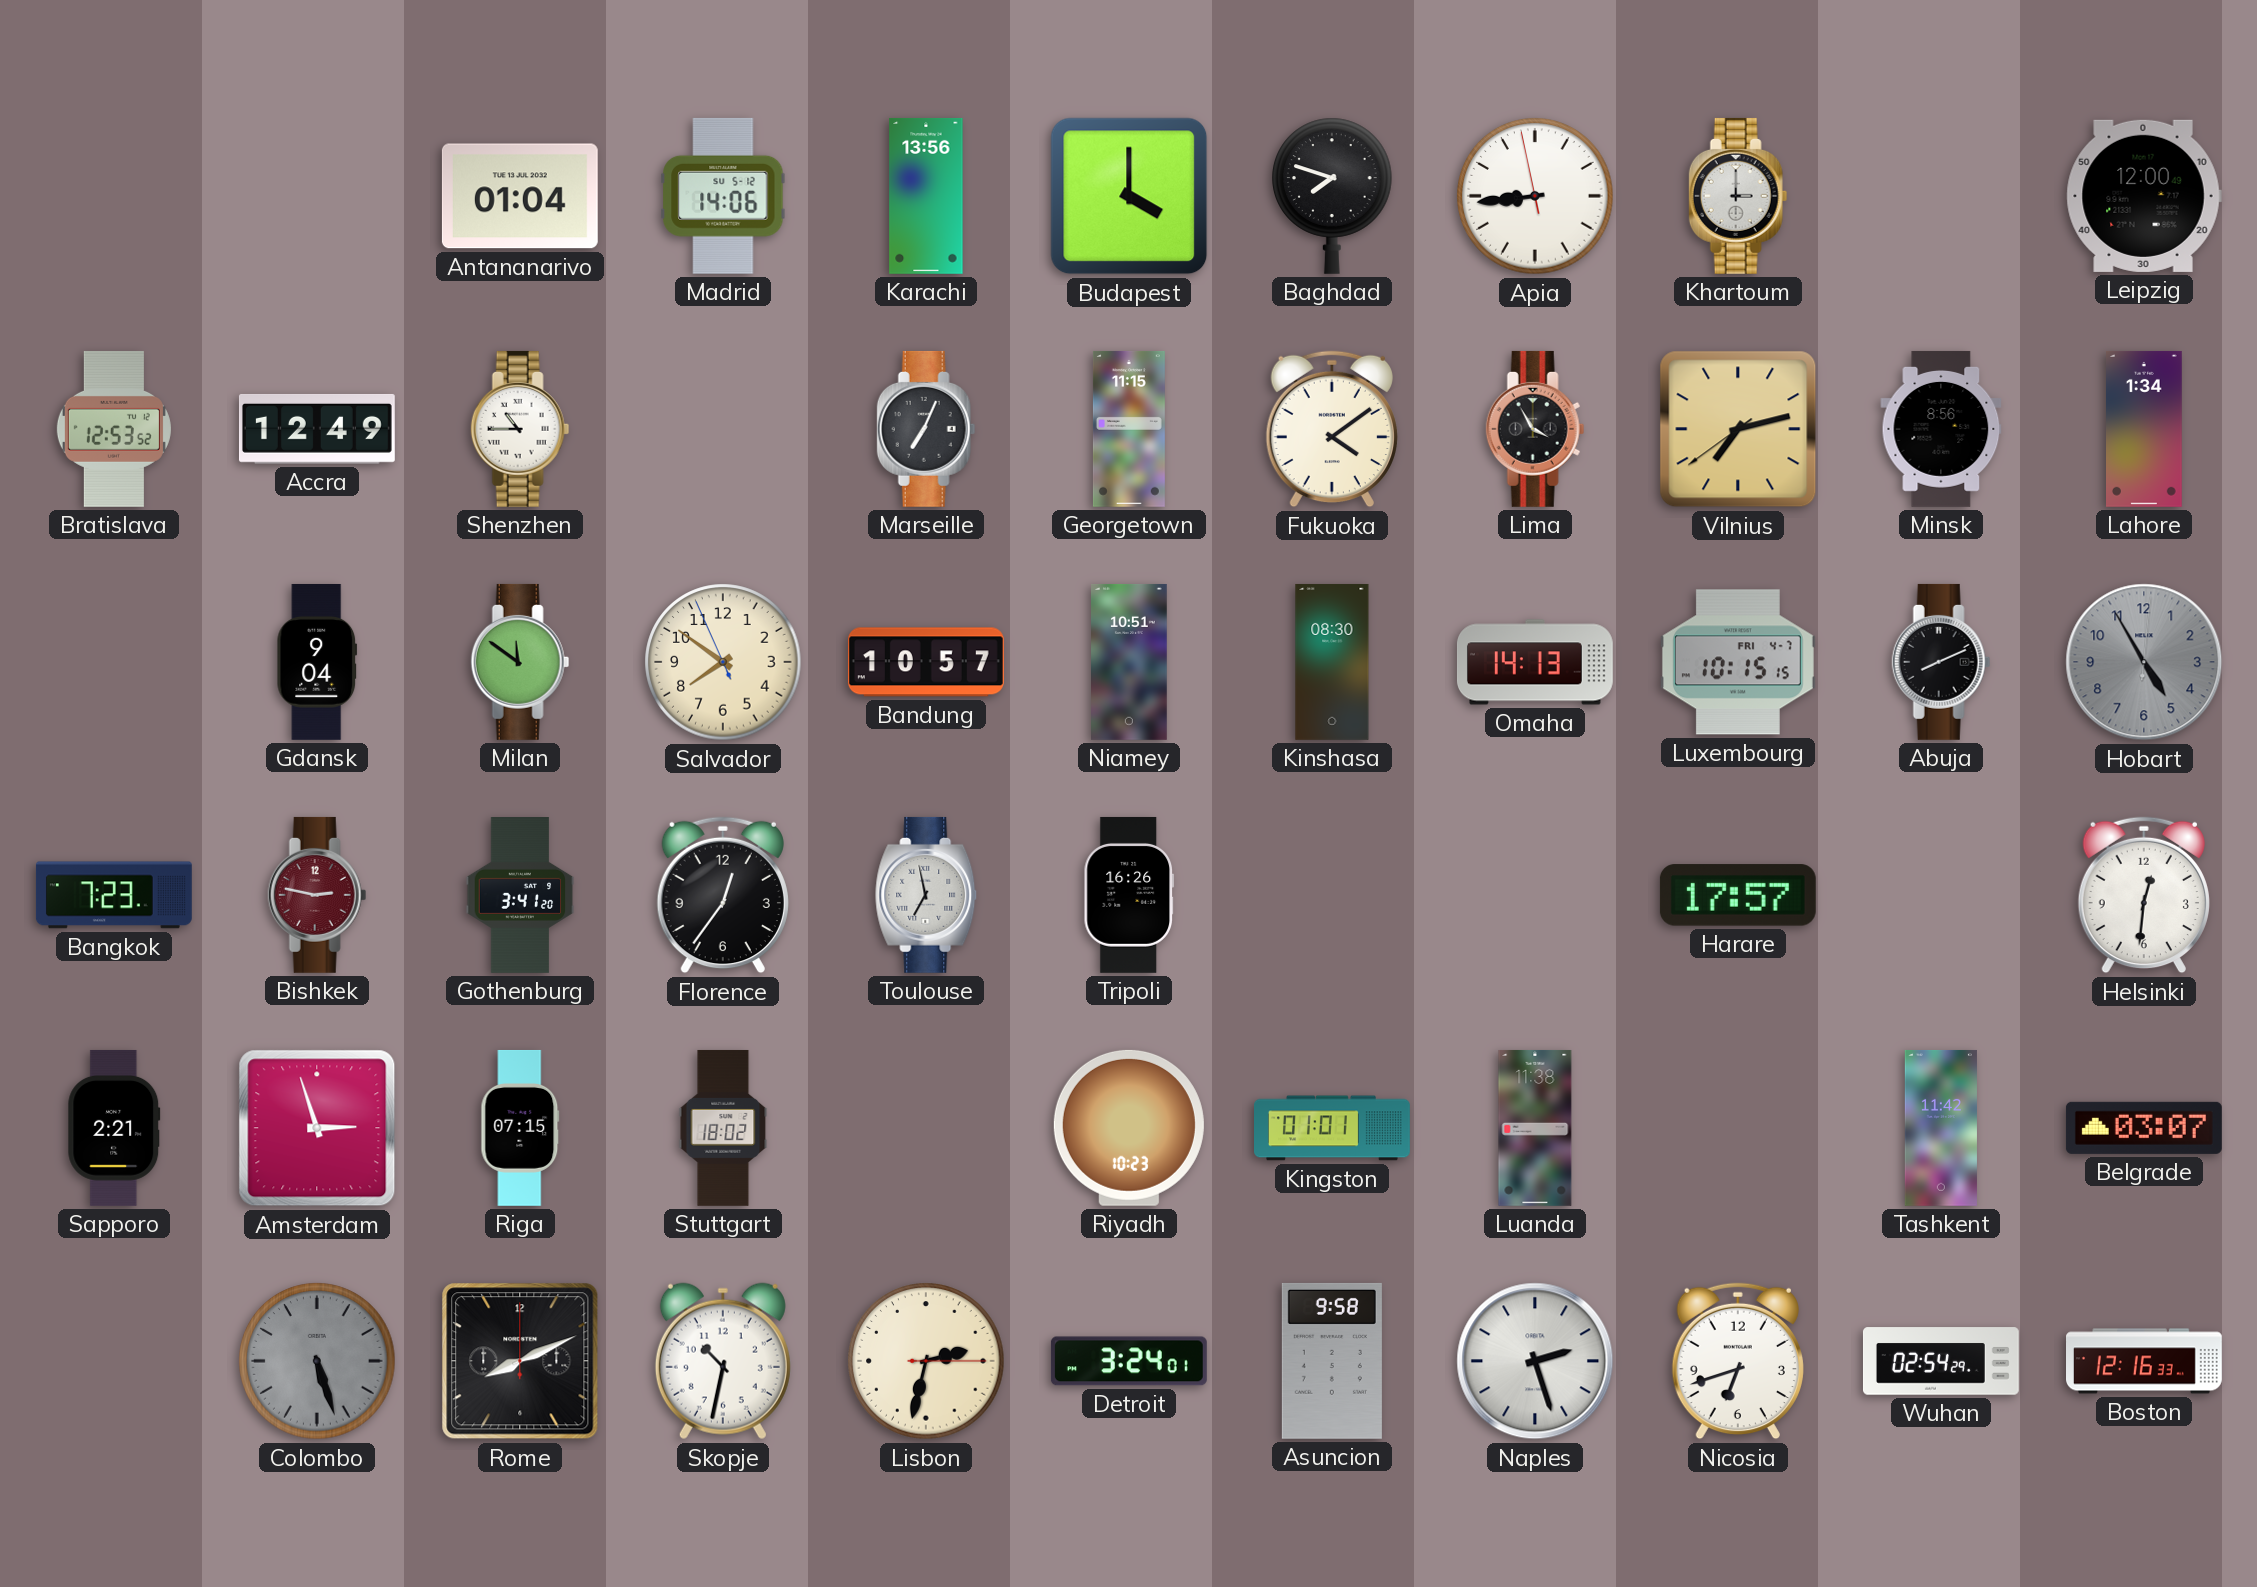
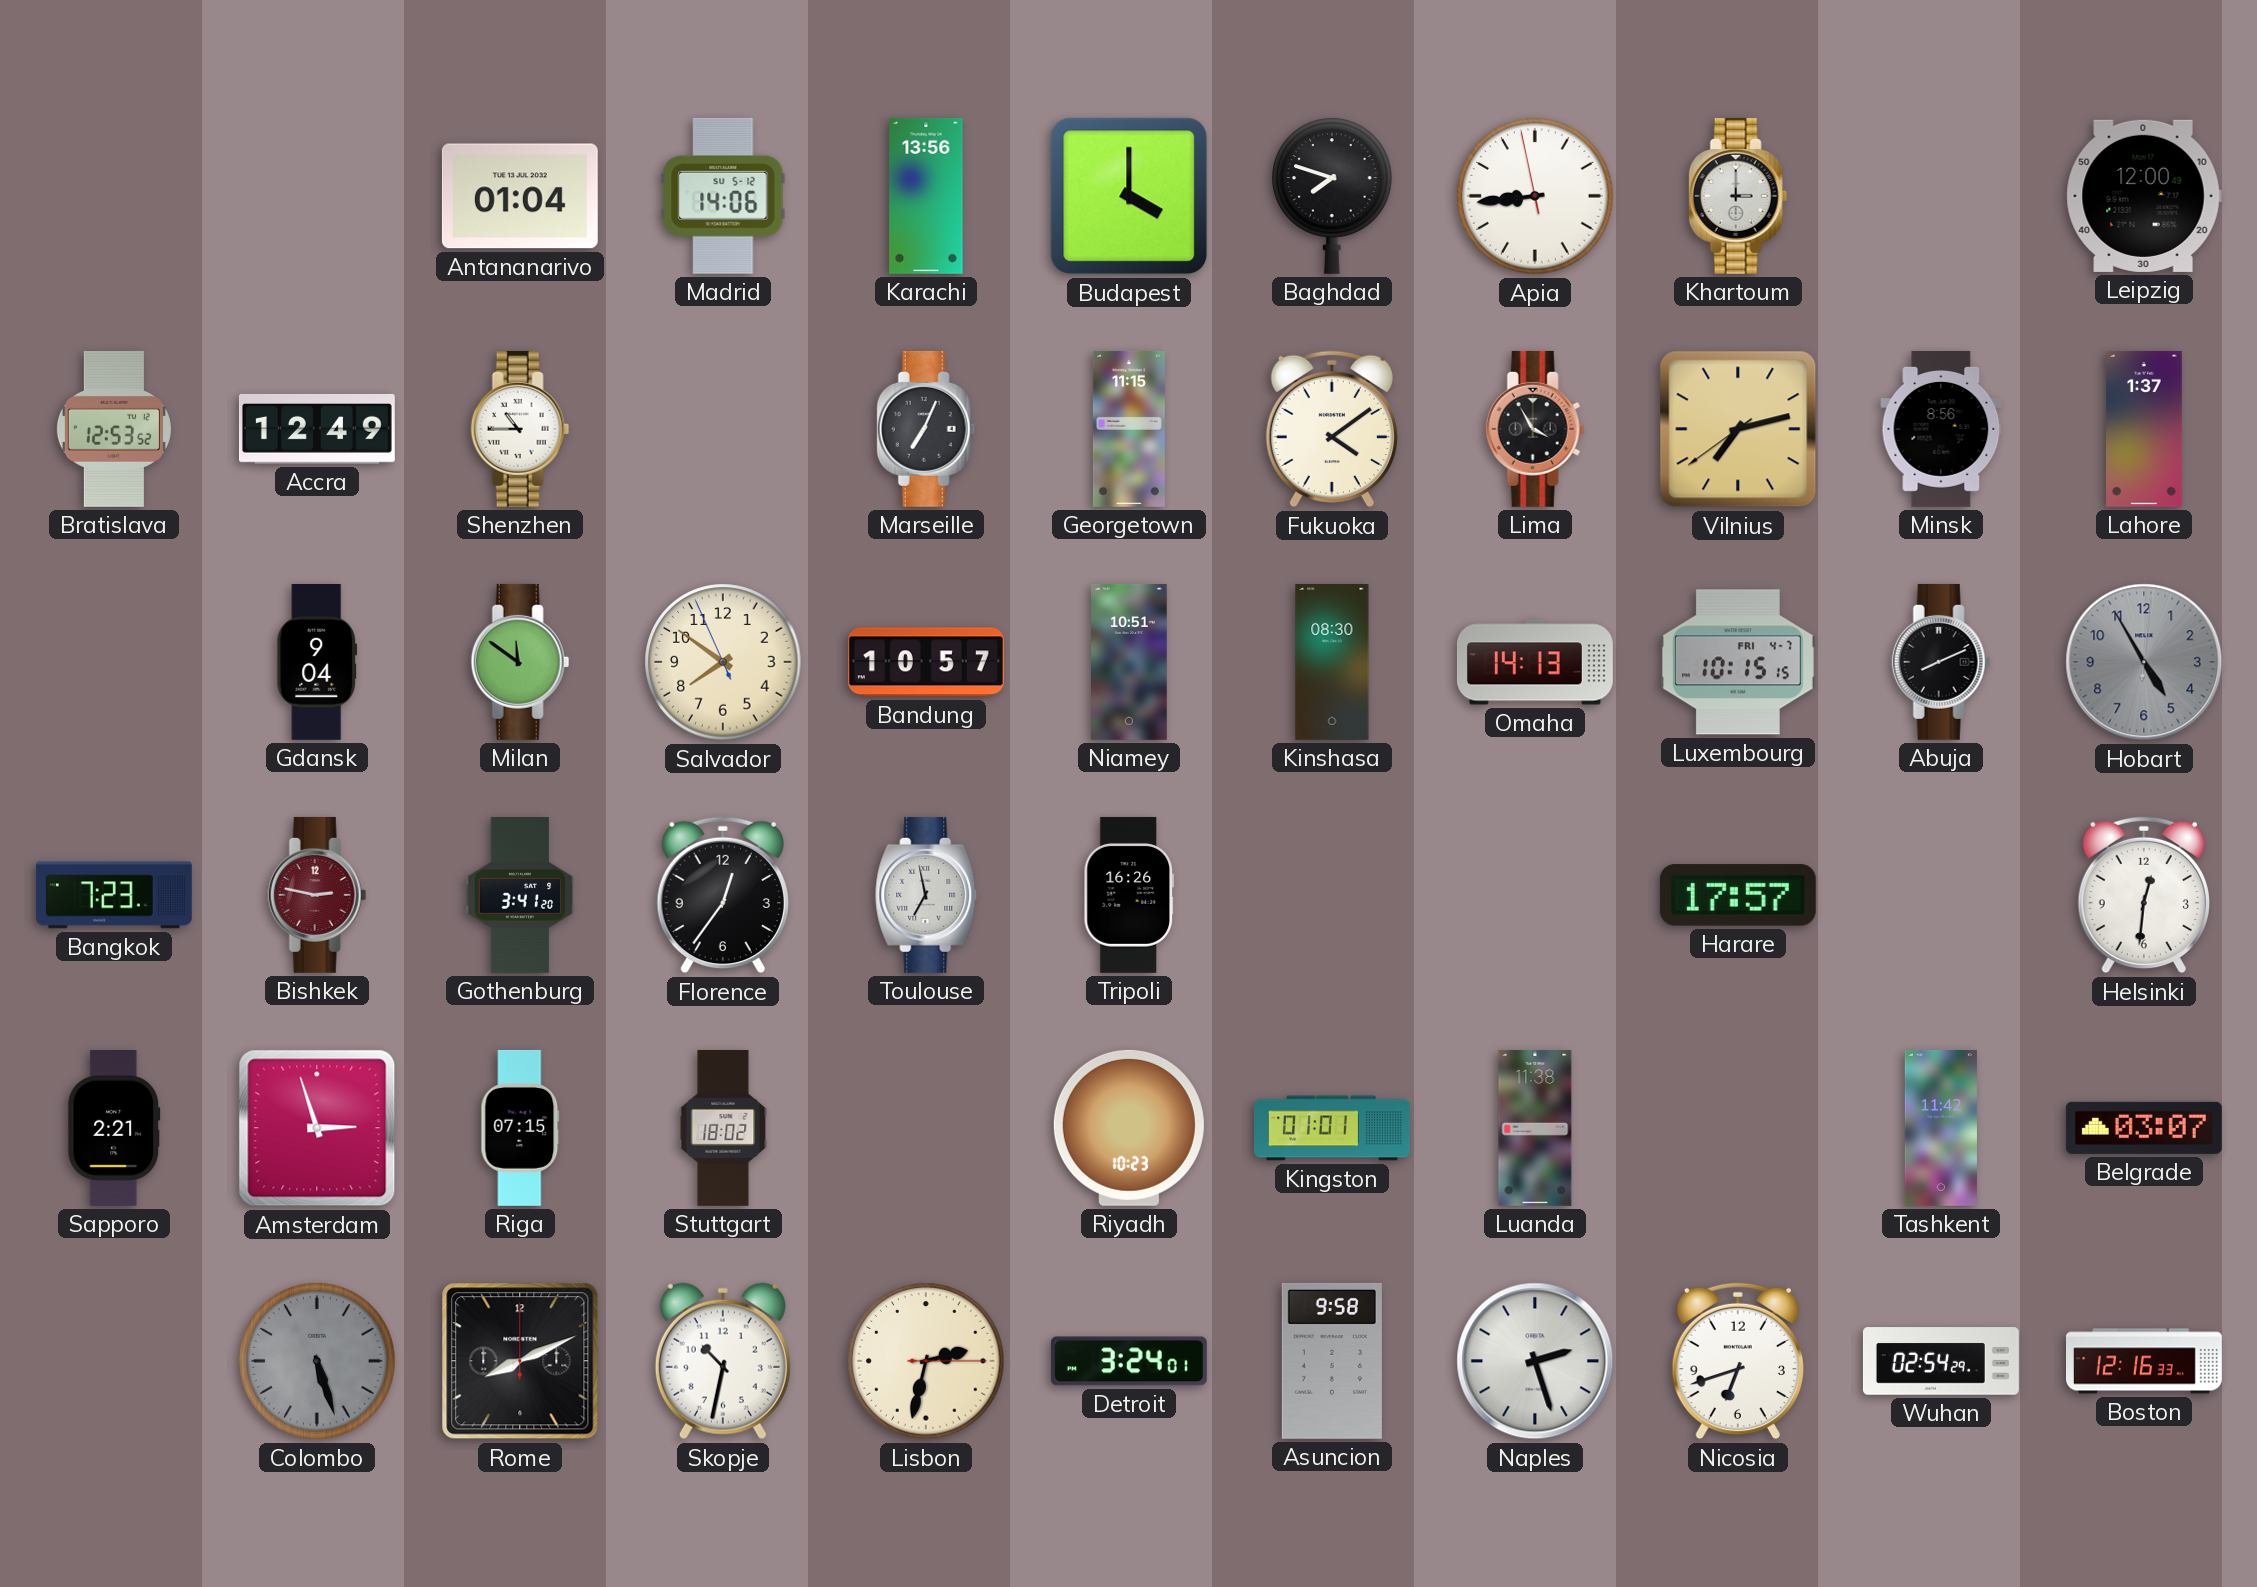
Lahore: 1:34 -> 1:37 (2145, 429)
